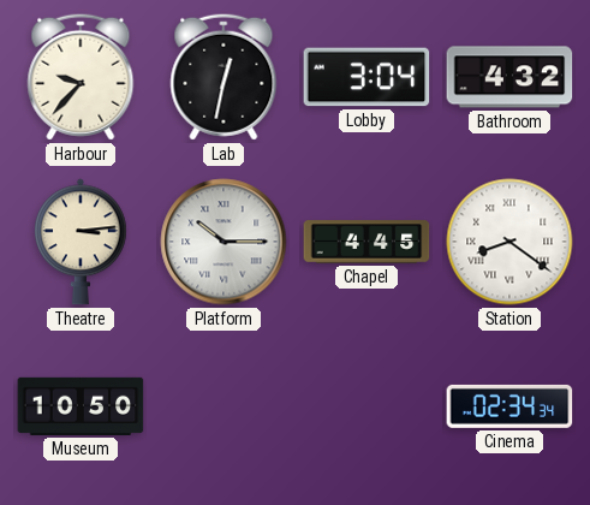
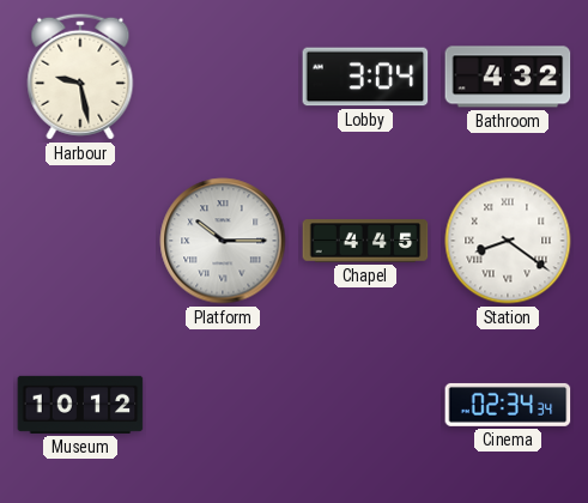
Harbour: 9:37 -> 9:28 (80, 77)
Lab: 12:32 -> none (224, 77)
Theatre: 3:14 -> none (82, 242)
Museum: 10:50 -> 10:12 (80, 405)
